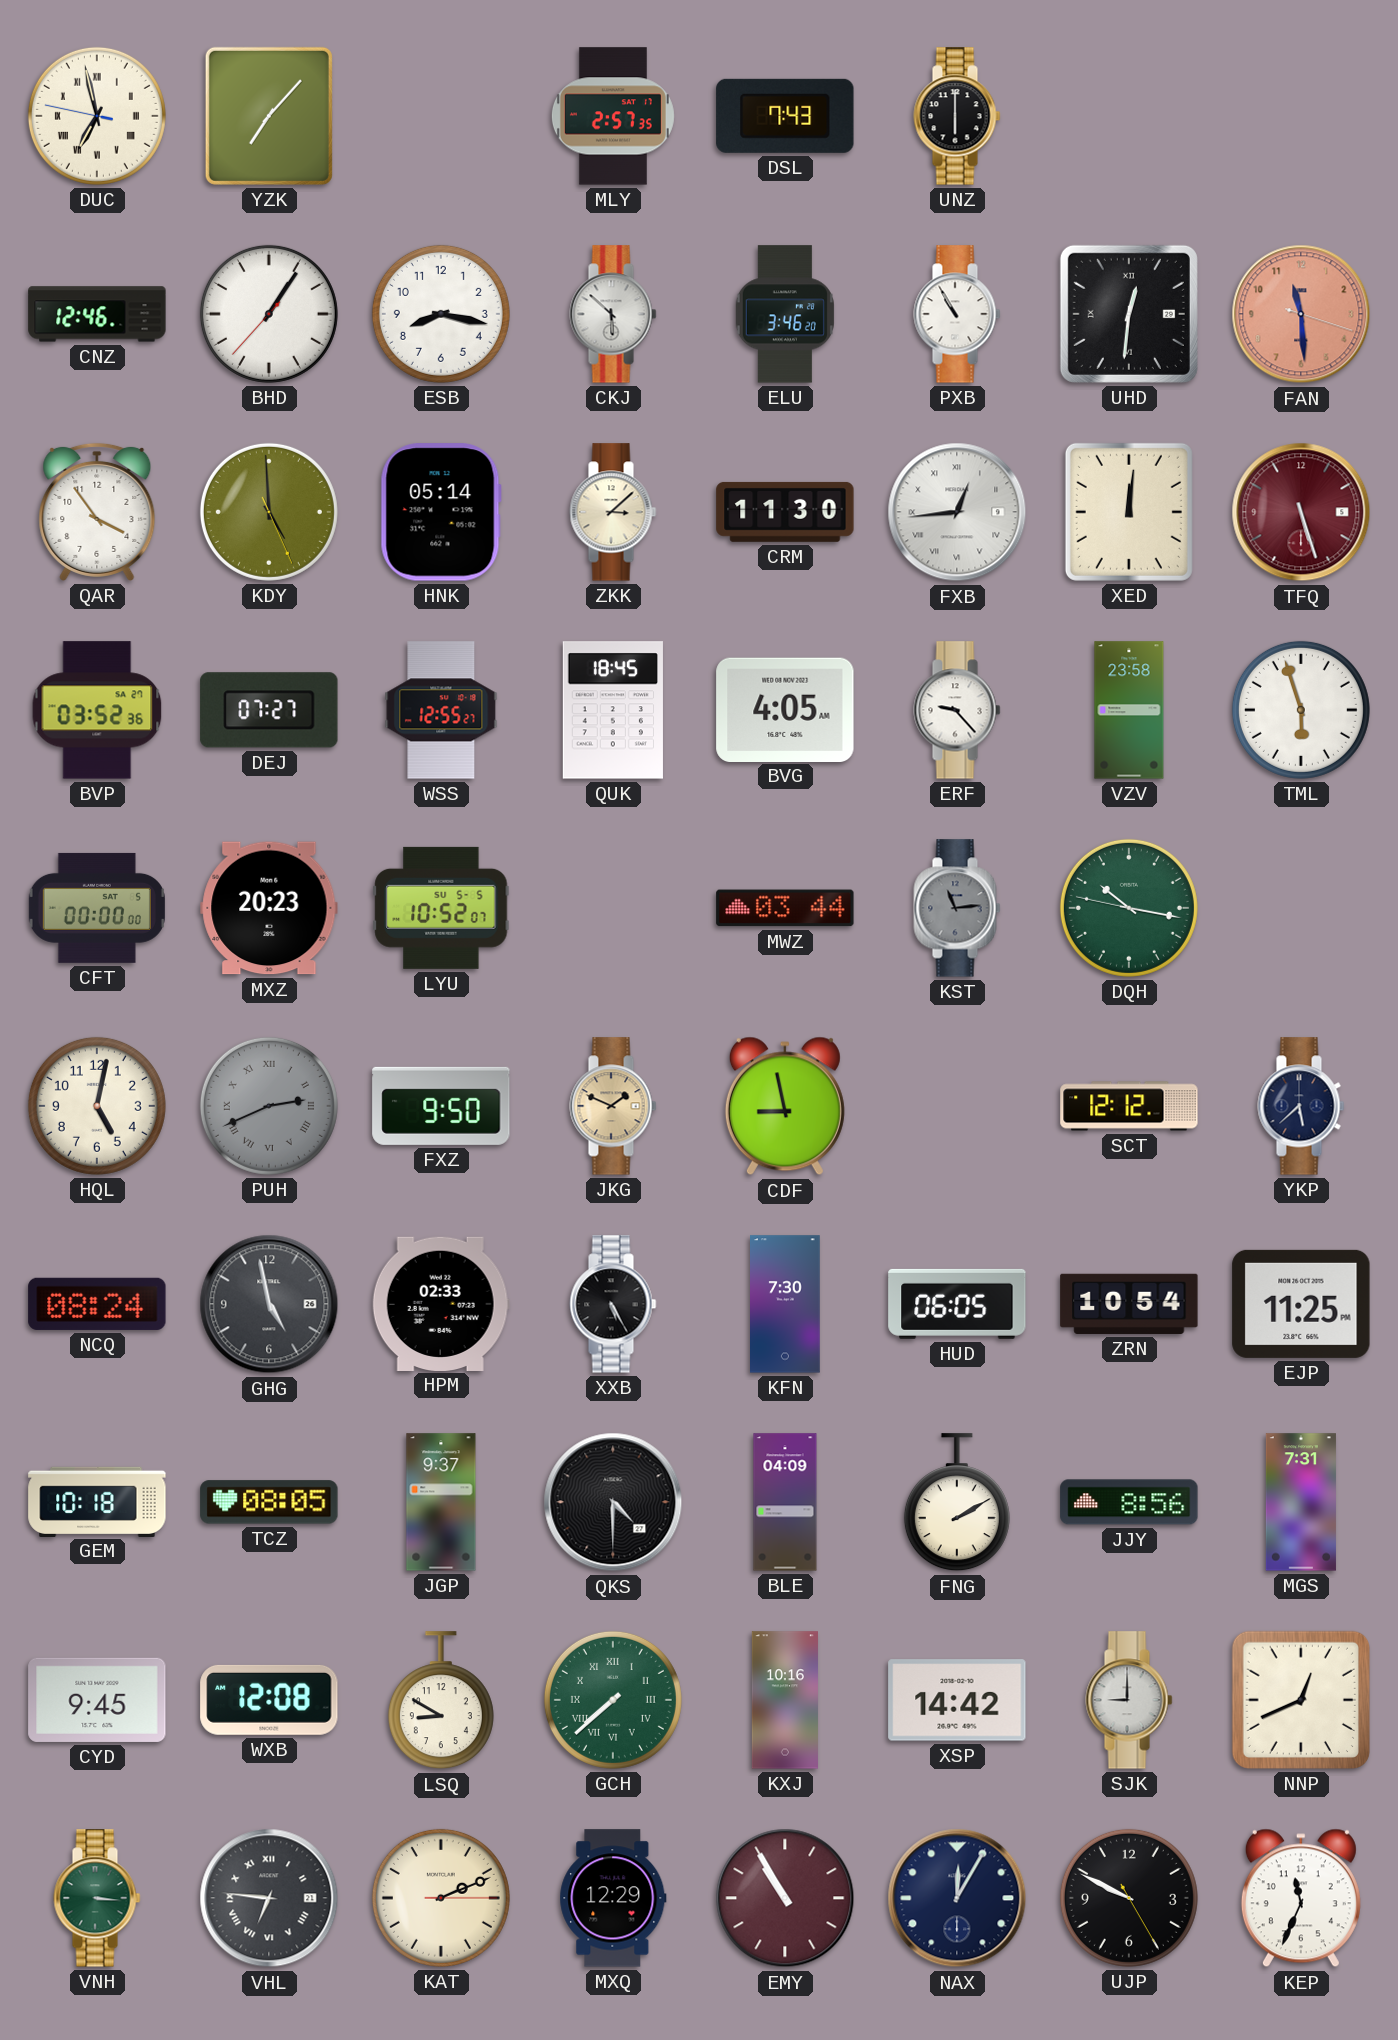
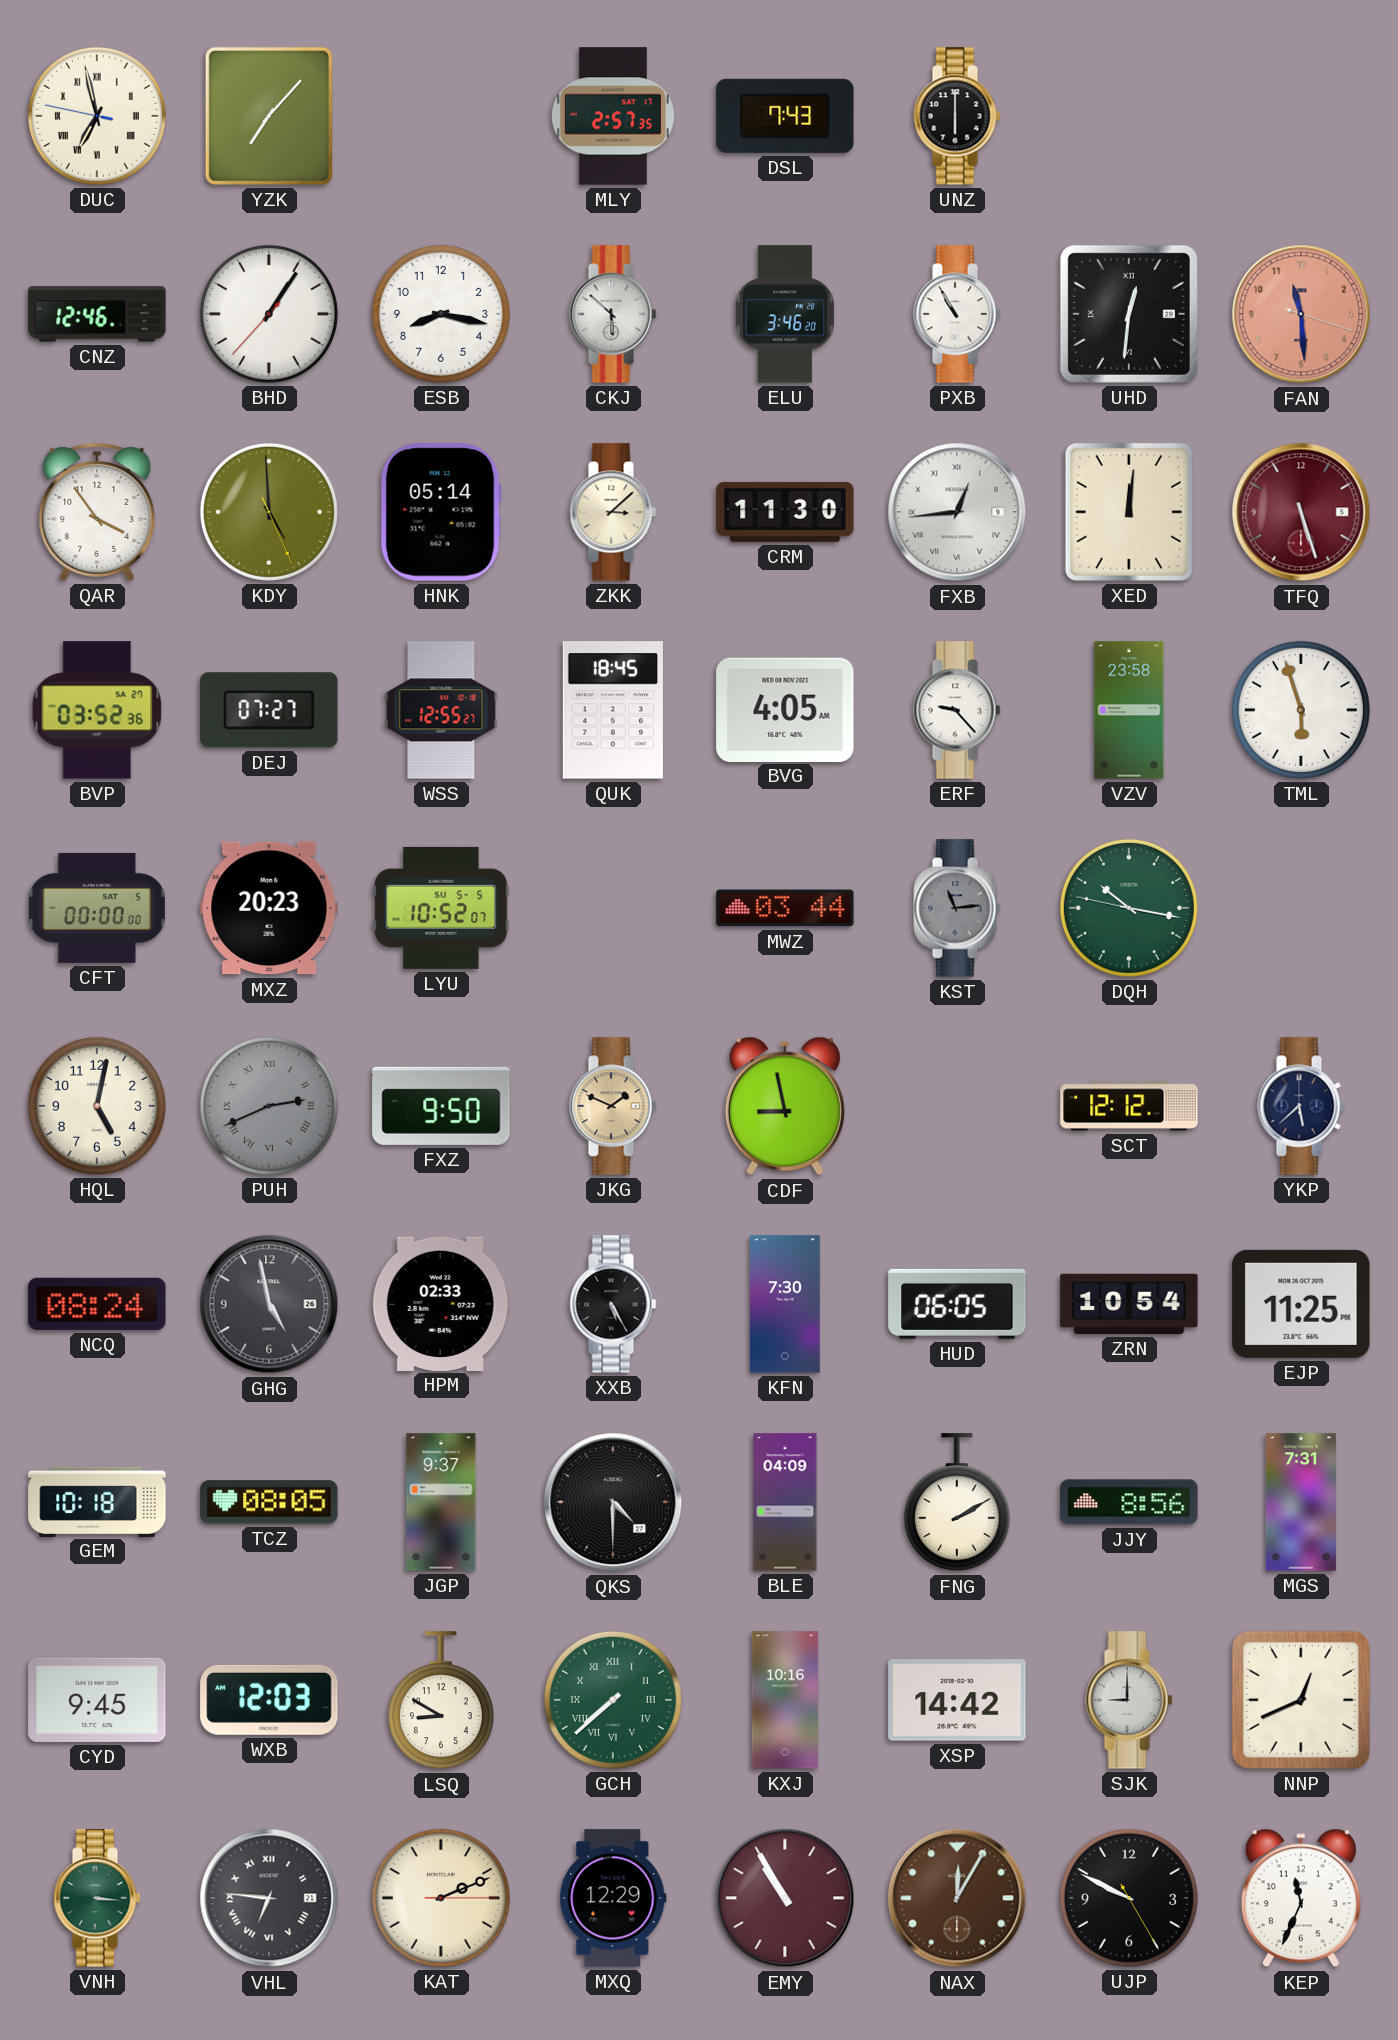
WXB: 12:08 -> 12:03 (269, 1700)
NAX dial: navy -> brown (957, 1898)
